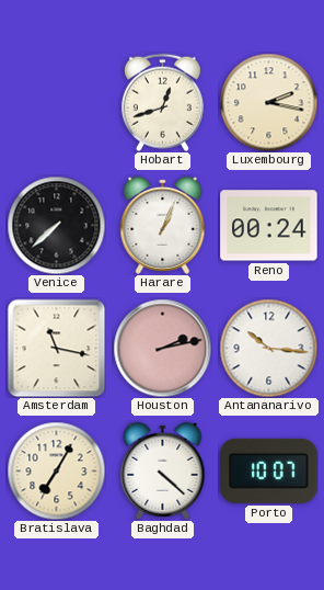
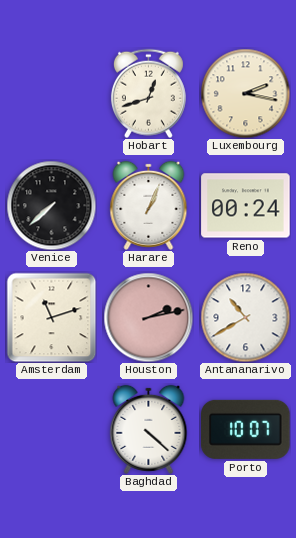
Amsterdam: 11:17 -> 11:12 (51, 317)
Antananarivo: 10:16 -> 10:40 (245, 317)
Bratislava: 7:05 -> none (56, 470)
